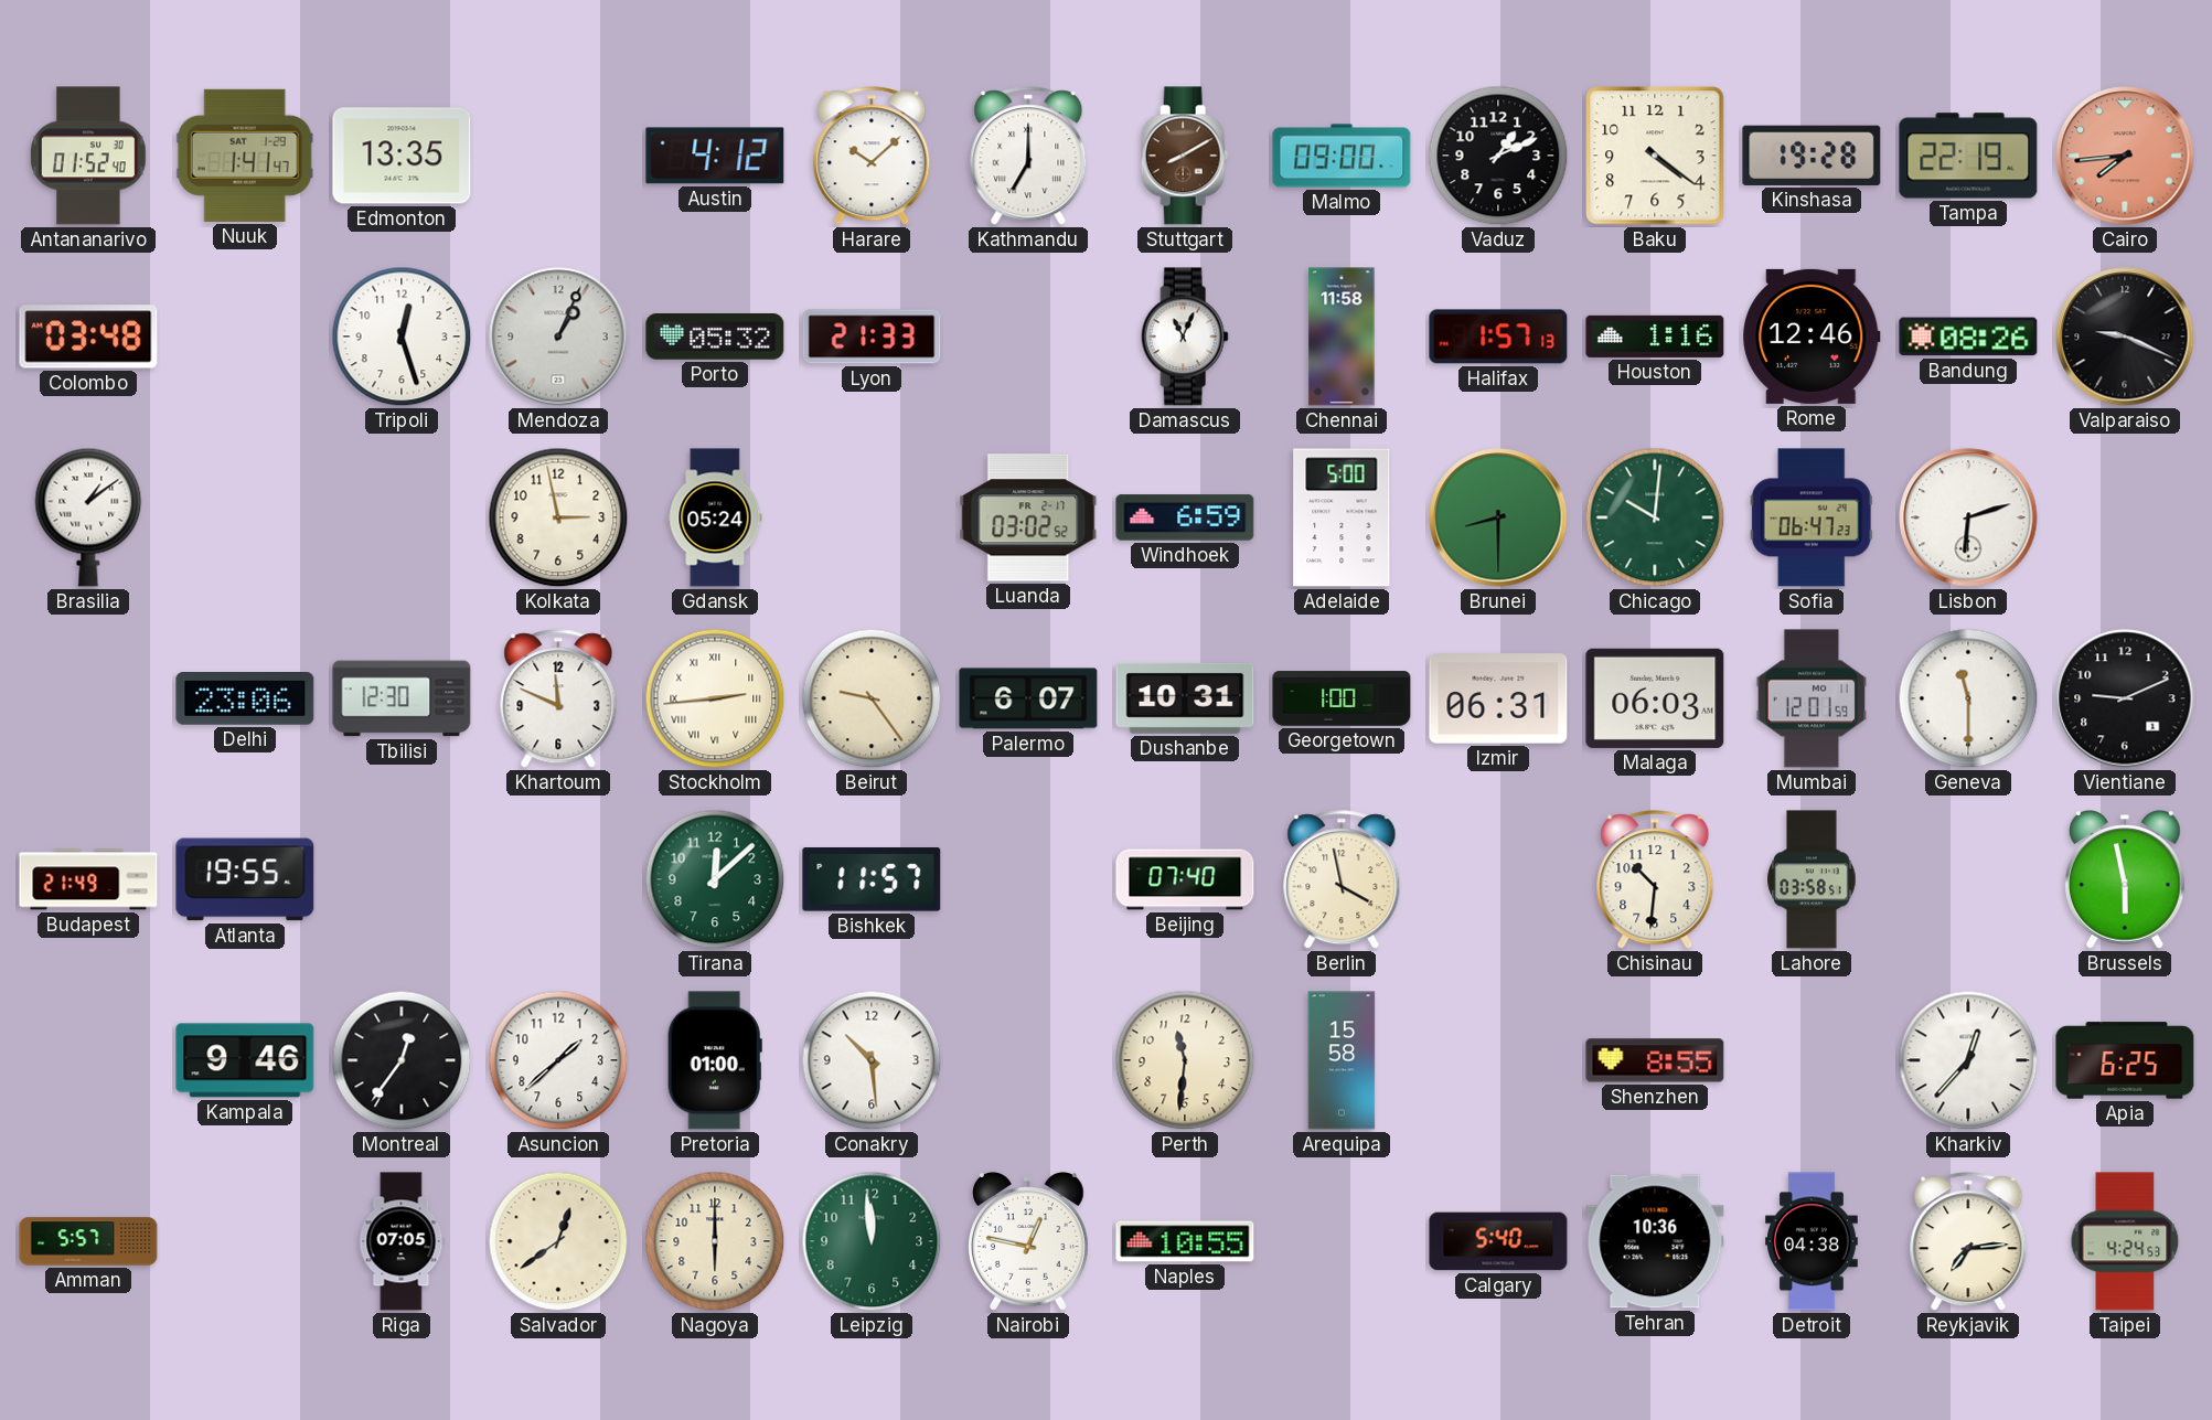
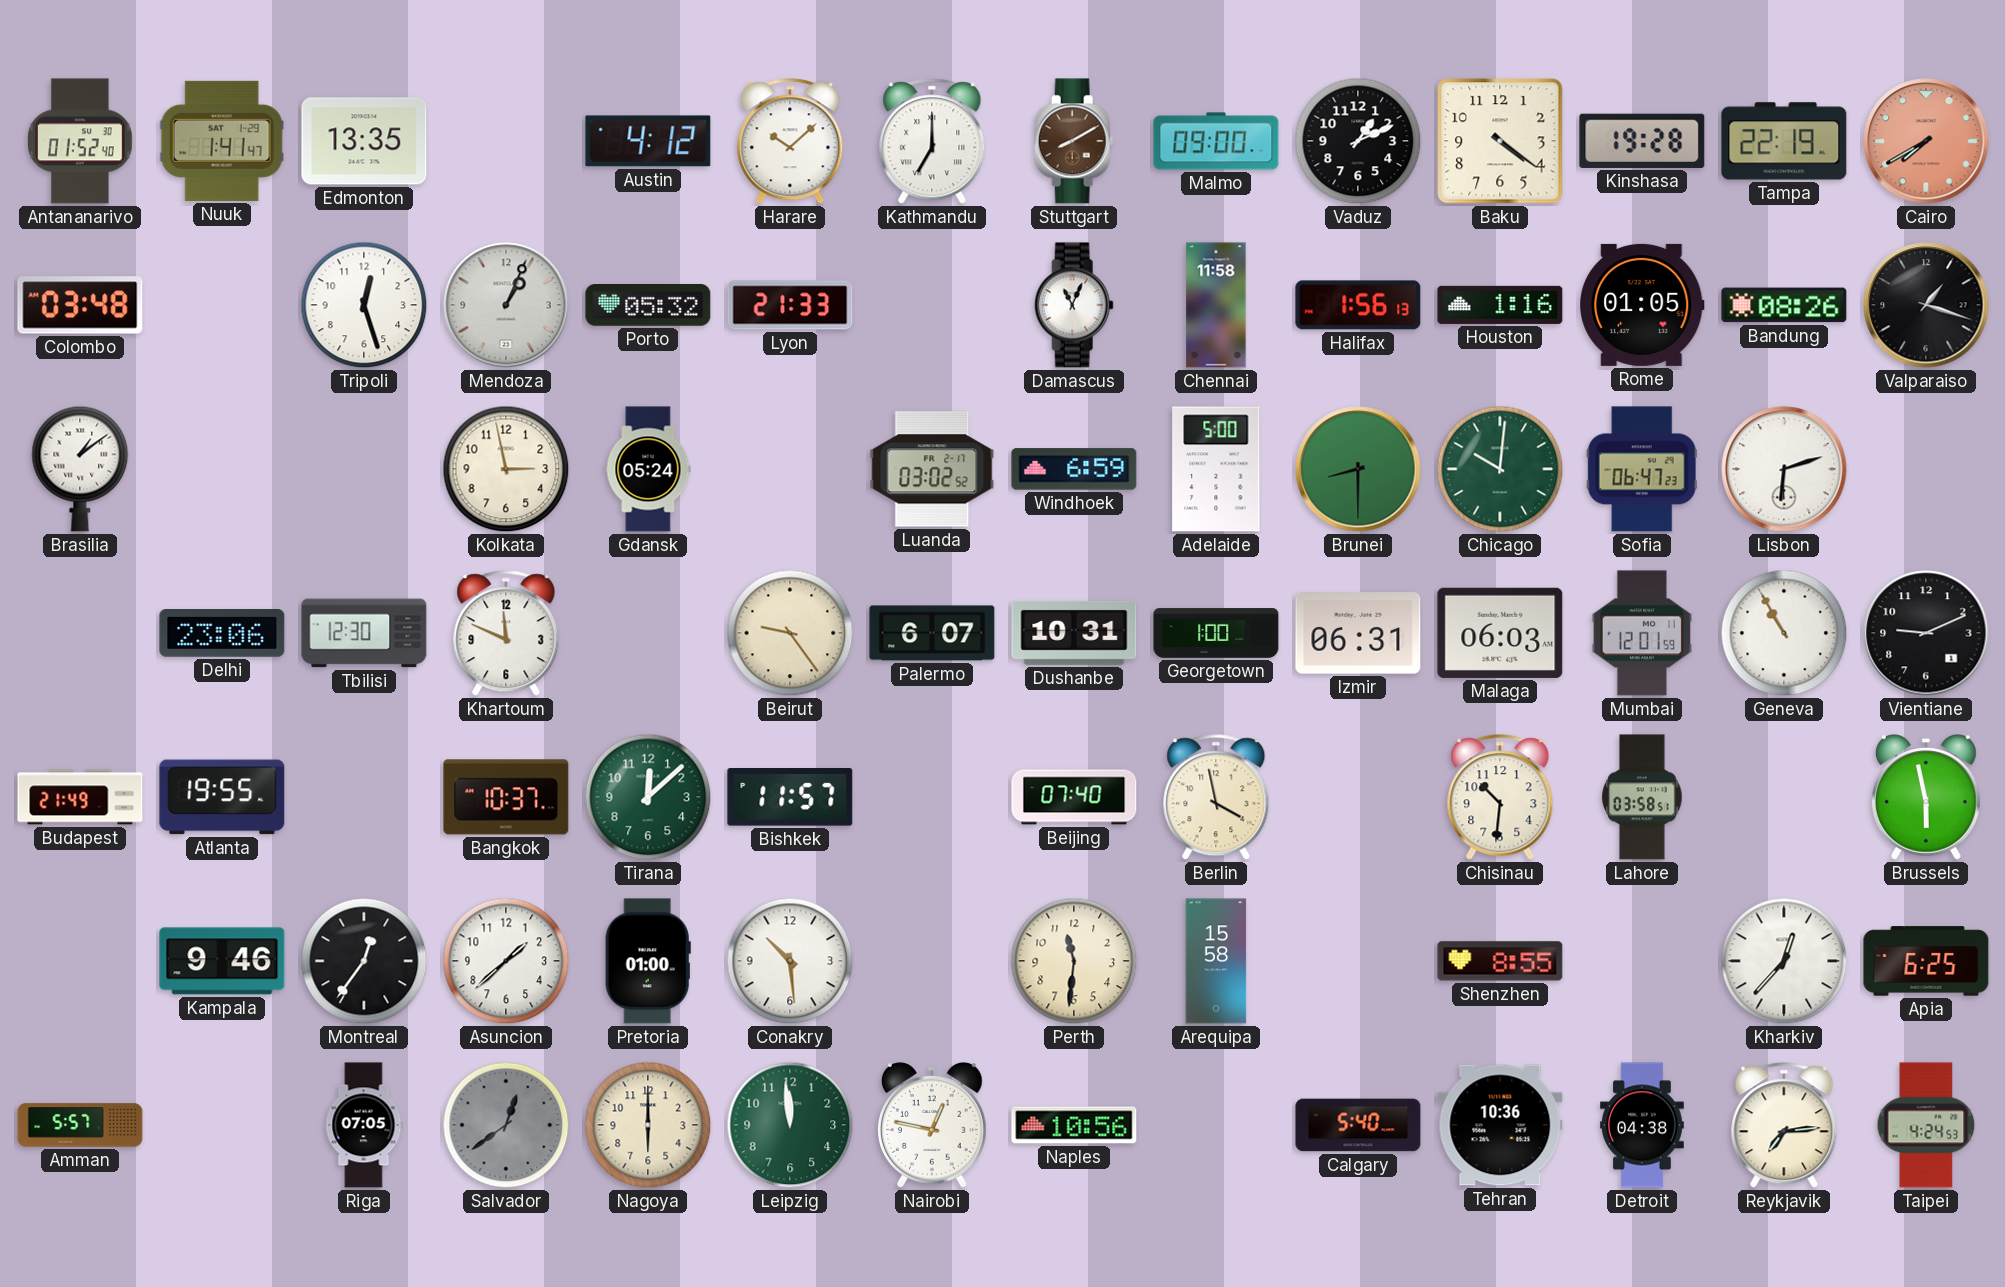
Cairo: 7:44 -> 7:40 (1926, 141)
Halifax: 1:57 -> 1:56 (1358, 305)
Rome: 12:46 -> 01:05 (1642, 305)
Valparaiso: 9:19 -> 1:18 (1926, 305)
Stockholm: 2:44 -> none (715, 698)
Geneva: 11:30 -> 10:55 (1784, 633)
Bangkok: none -> 10:37 (506, 797)
Salvador dial: cream -> grey (506, 1125)
Naples: 10:55 -> 10:56 (1074, 1125)
